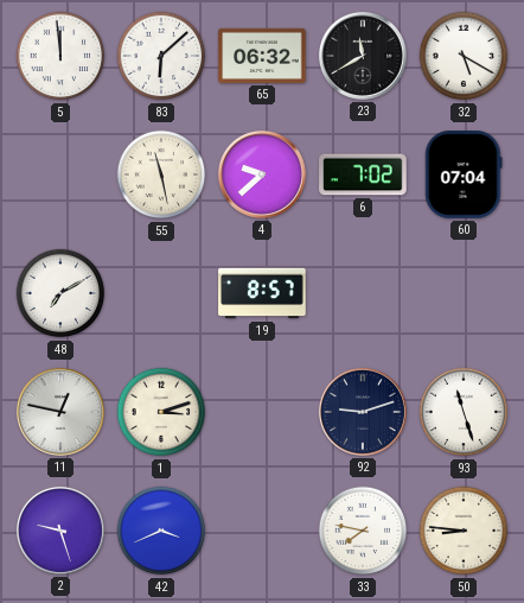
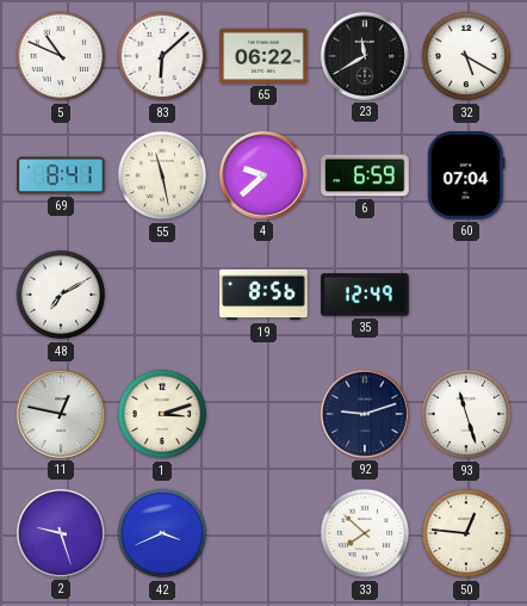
5: 11:59 -> 10:49 (61, 56)
65: 06:32 -> 06:22 (263, 56)
69: none -> 8:41 (61, 175)
6: 7:02 -> 6:59 (365, 175)
19: 8:57 -> 8:56 (263, 295)
35: none -> 12:49 (365, 295)
33: 7:47 -> 7:52 (365, 533)
50: 8:46 -> 12:46 (466, 533)
